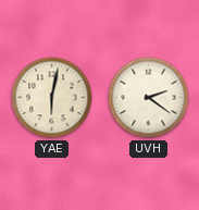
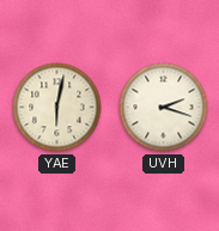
UVH: 2:21 -> 2:18 (164, 108)
